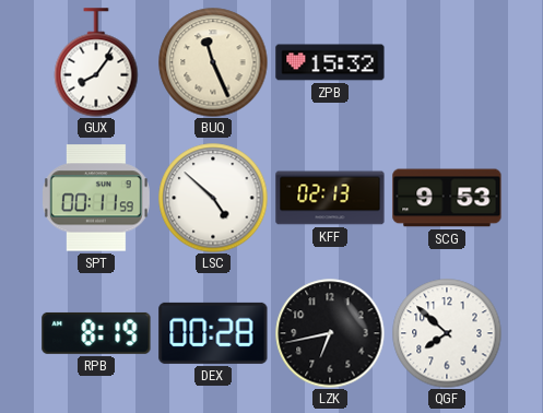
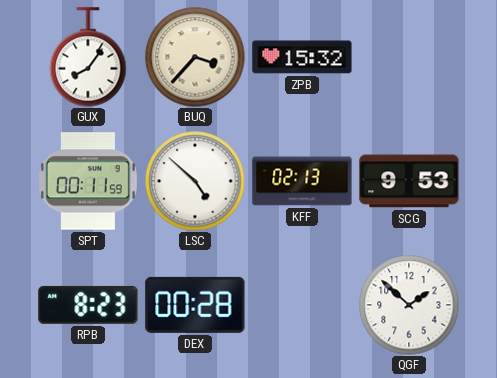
BUQ: 11:26 -> 3:37 (195, 57)
RPB: 8:19 -> 8:23 (88, 305)
LZK: 6:43 -> none (330, 333)
QGF: 7:52 -> 1:52 (409, 305)
